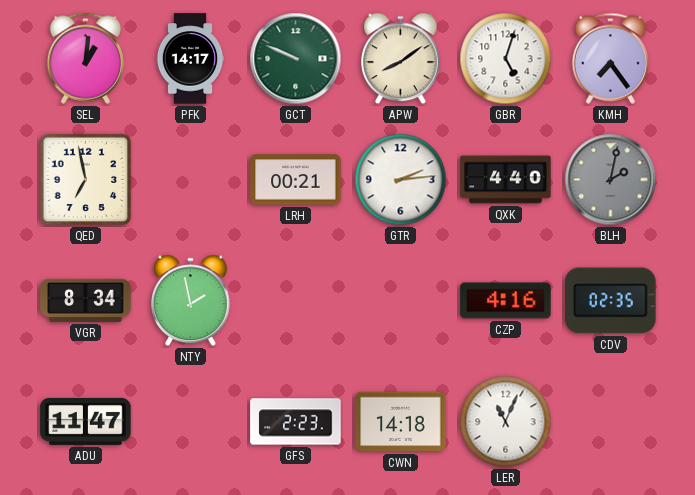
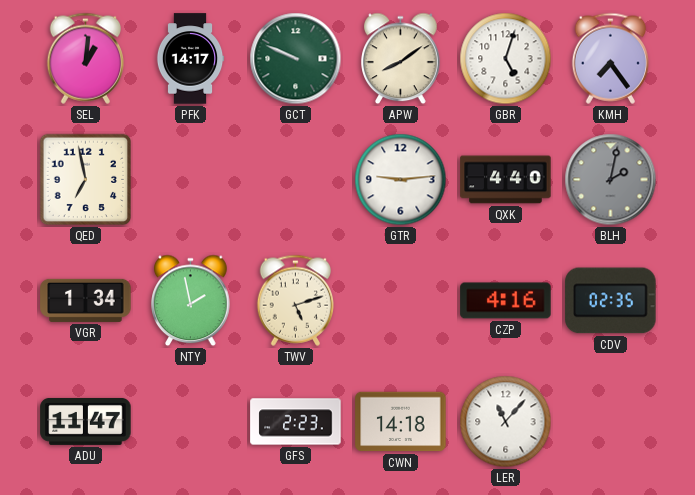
LRH: 00:21 -> none (296, 180)
GTR: 2:14 -> 9:14 (401, 180)
VGR: 8:34 -> 1:34 (86, 300)
TWV: none -> 5:12 (295, 300)
LER: 11:04 -> 11:07 (506, 422)
